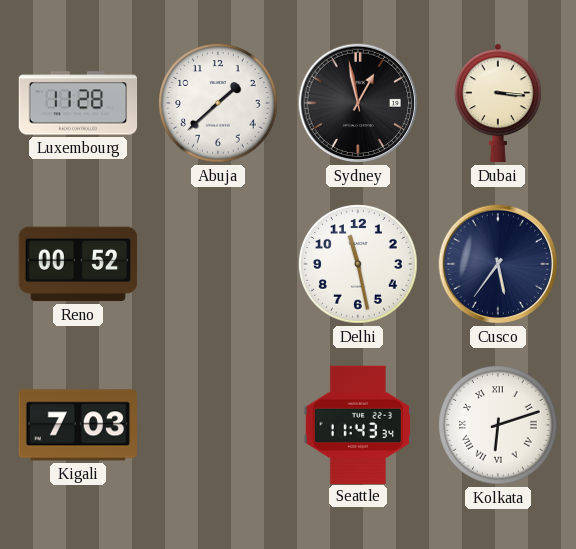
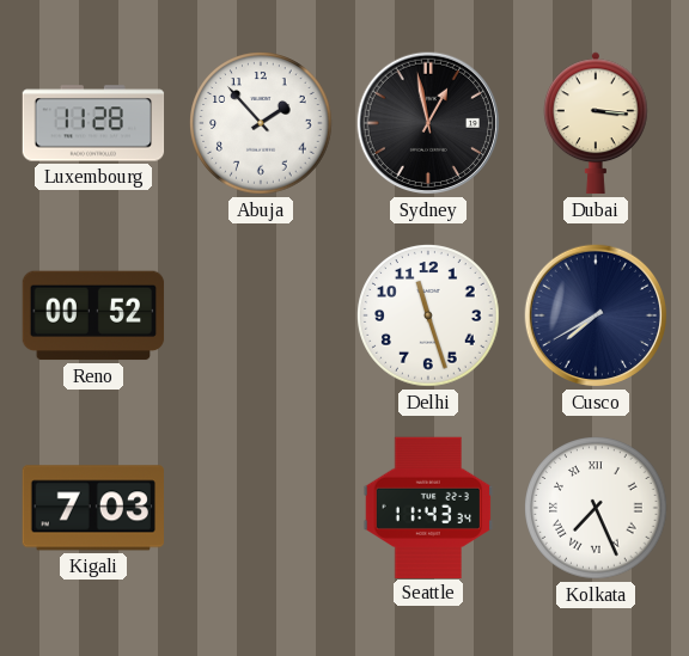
Abuja: 1:38 -> 1:53 (261, 123)
Delhi: 11:28 -> 11:27 (428, 315)
Cusco: 5:36 -> 7:40 (596, 315)
Kolkata: 6:12 -> 7:26 (596, 508)
